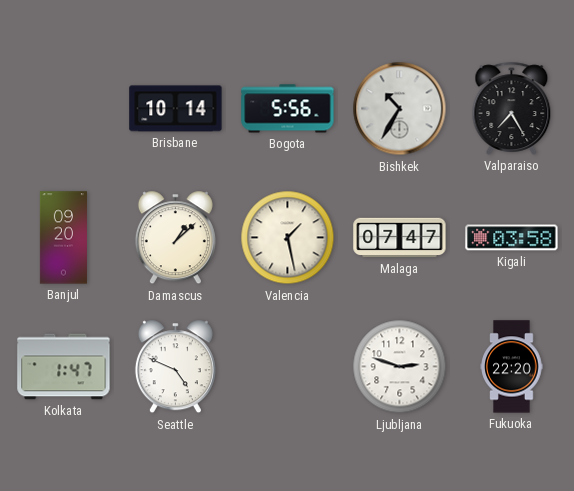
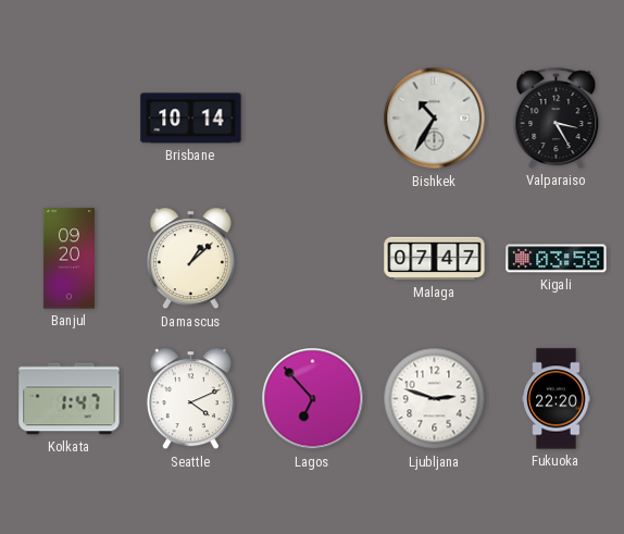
Bogota: 5:56 -> none (288, 109)
Valparaiso: 7:25 -> 3:25 (557, 117)
Valencia: 1:28 -> none (288, 238)
Seattle: 4:49 -> 4:11 (190, 399)
Lagos: none -> 6:53 (313, 399)
